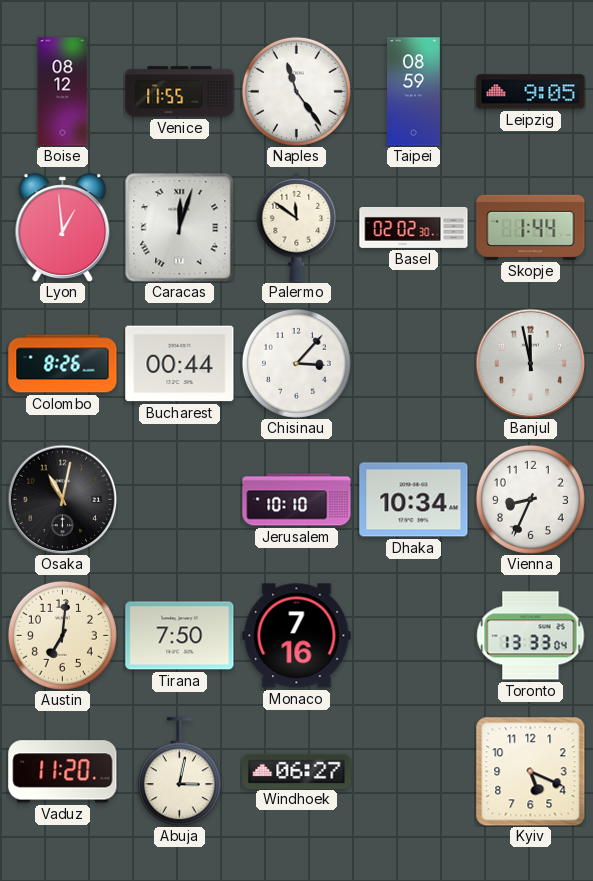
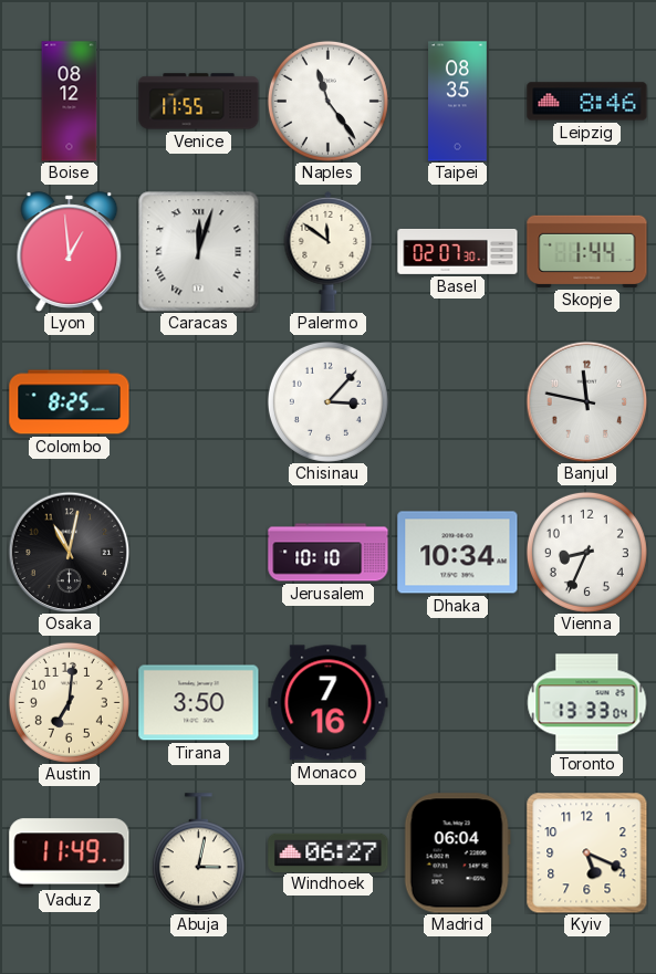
Taipei: 08:59 -> 08:35 (458, 102)
Leipzig: 9:05 -> 8:46 (587, 102)
Basel: 02:02 -> 02:07 (458, 251)
Colombo: 8:26 -> 8:25 (70, 402)
Bucharest: 00:44 -> none (180, 364)
Banjul: 11:58 -> 11:47 (586, 401)
Tirana: 7:50 -> 3:50 (199, 703)
Vaduz: 11:20 -> 11:49 (70, 853)
Madrid: none -> 06:04 (457, 853)
